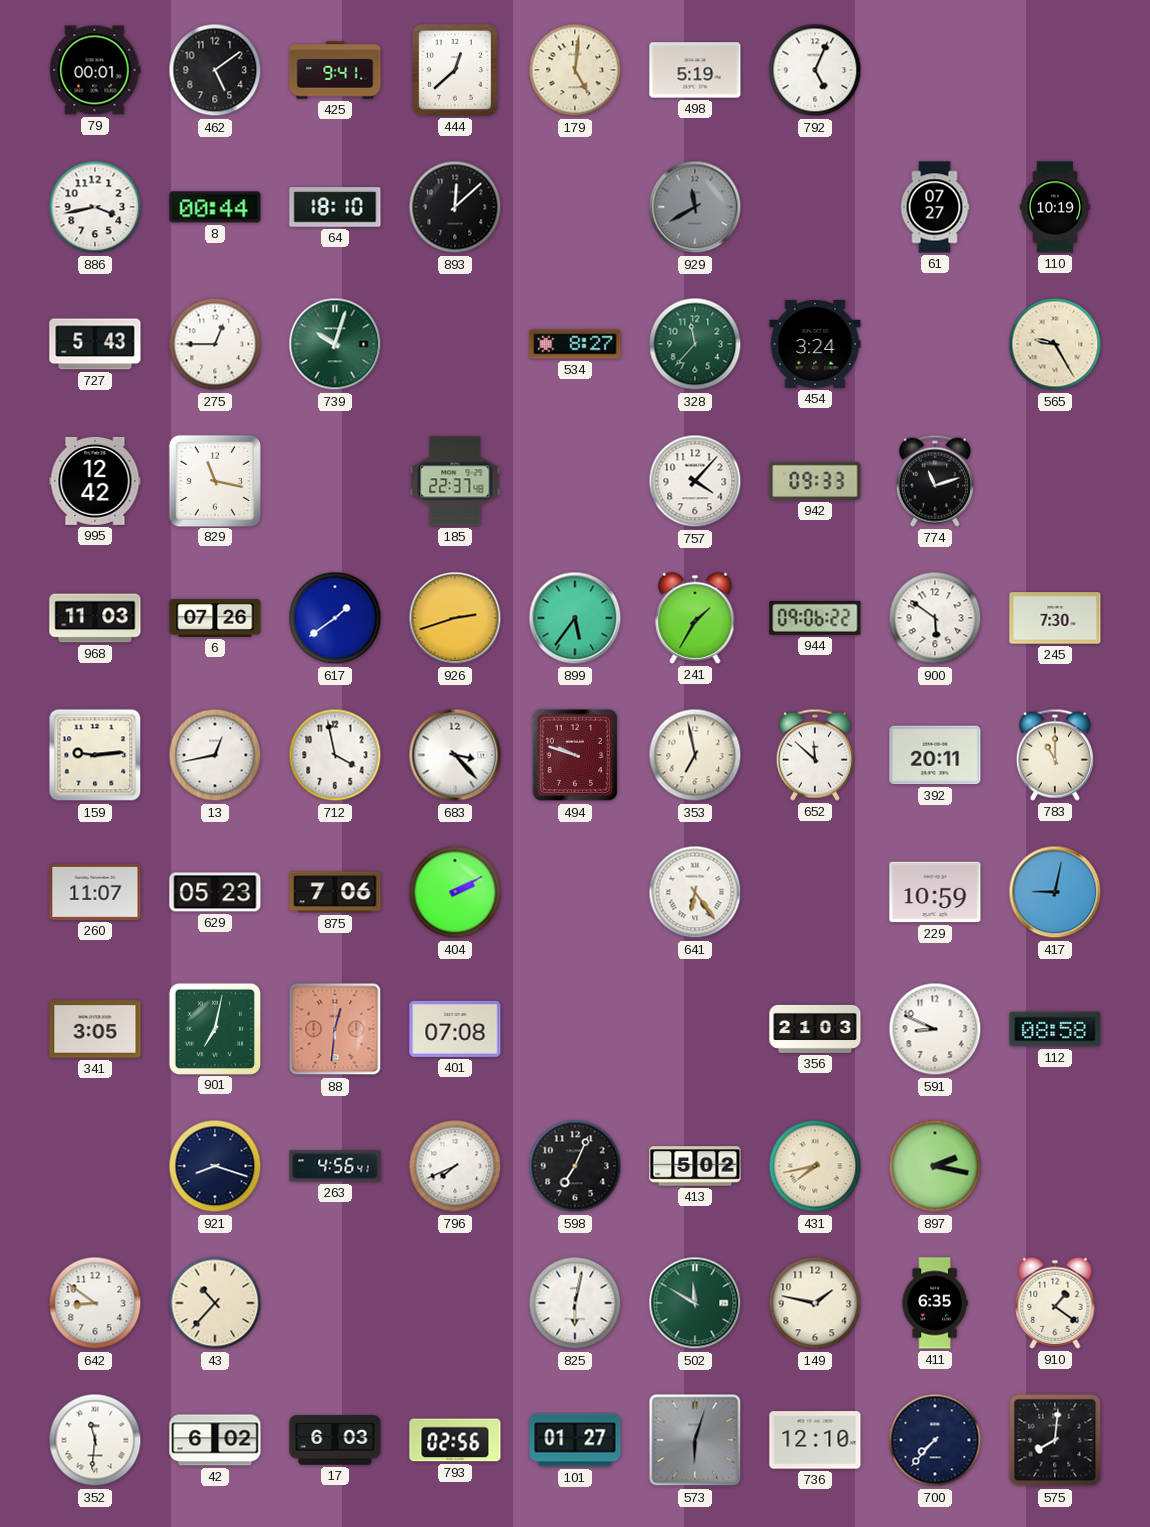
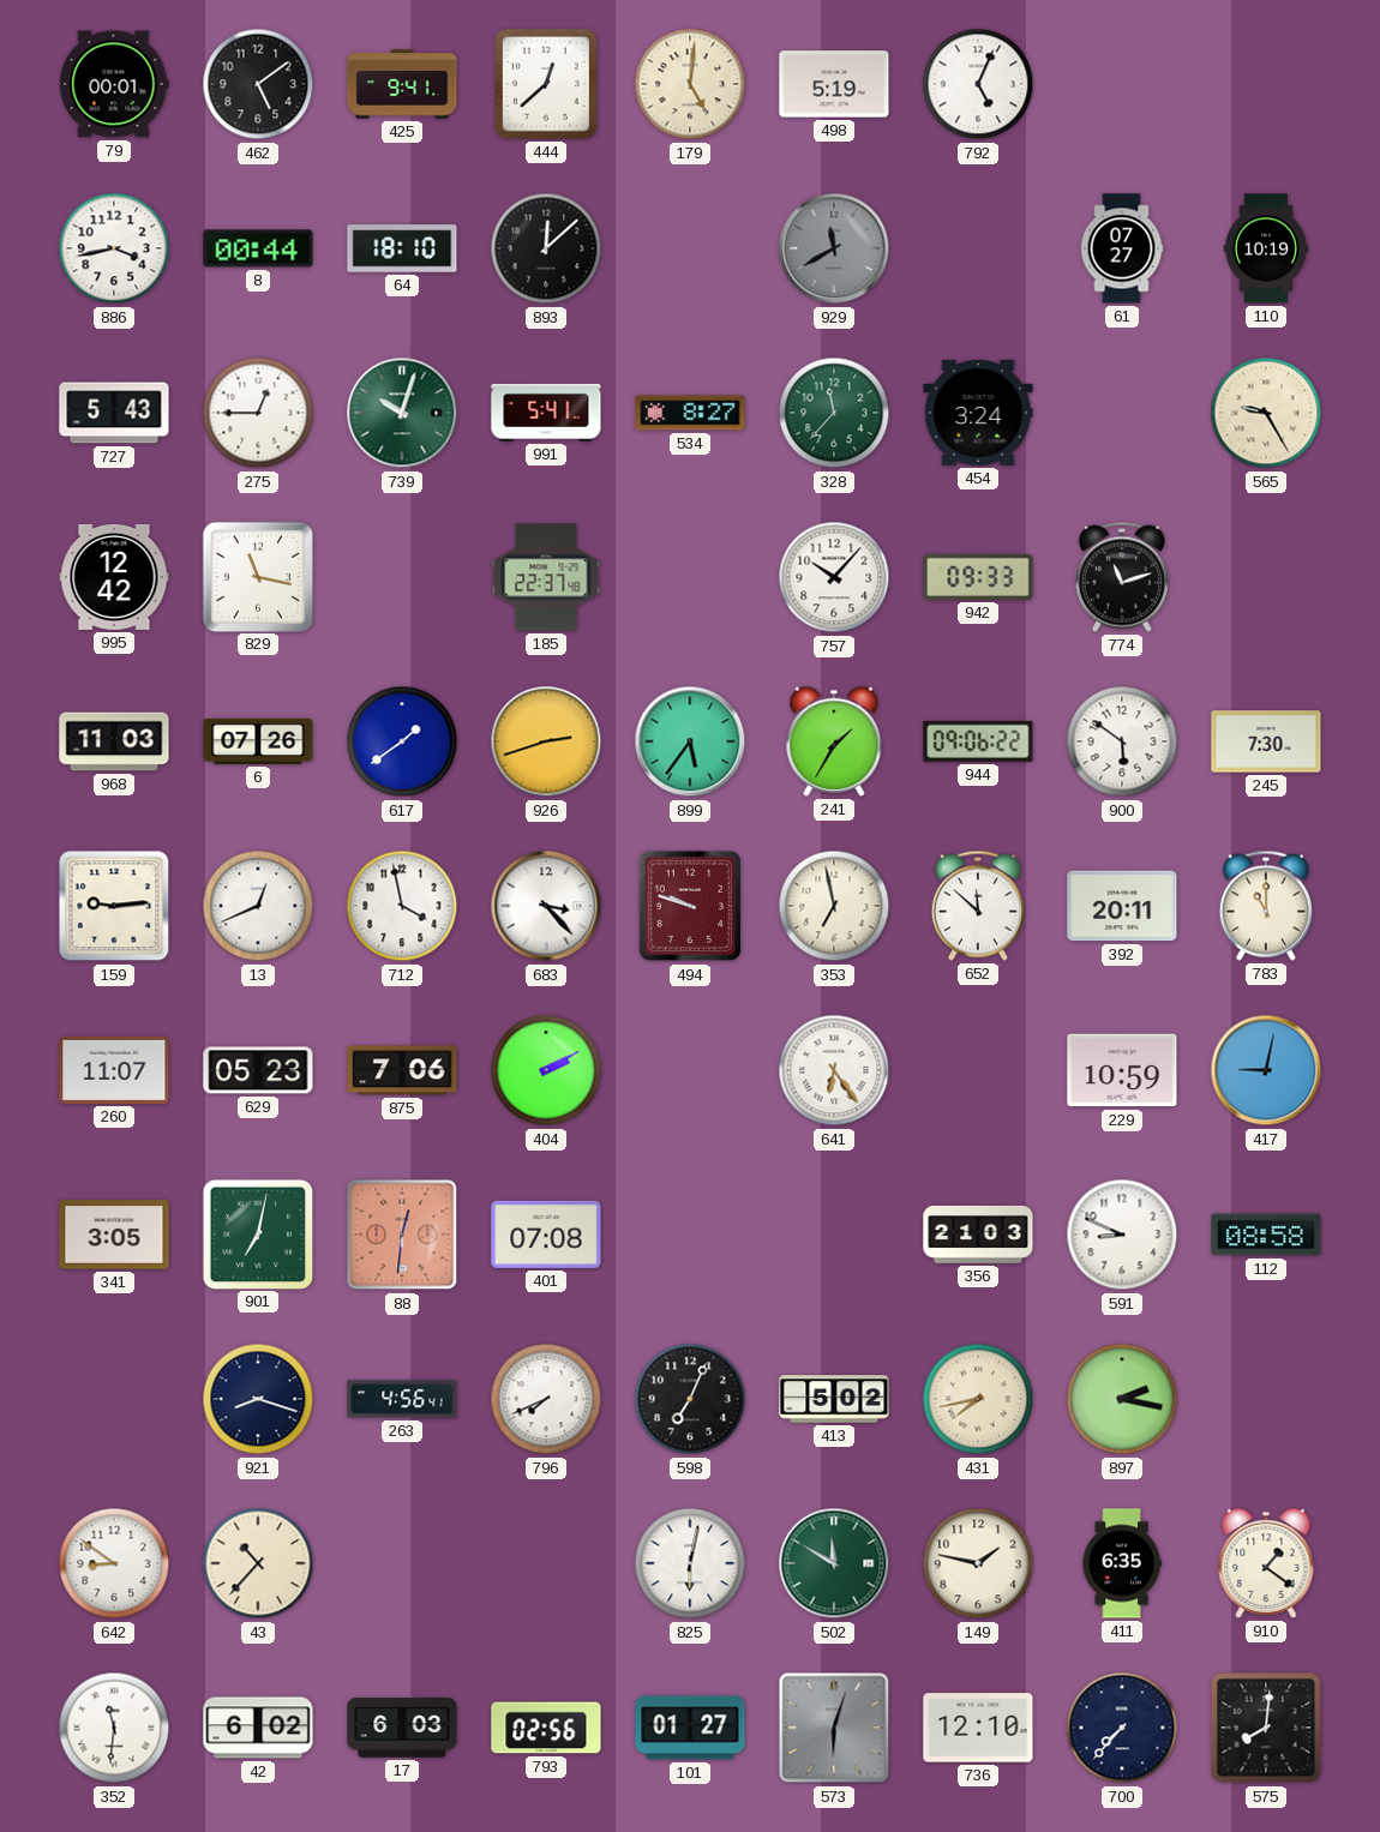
991: none -> 5:41 (546, 413)
757: 4:07 -> 10:07 (834, 577)
13: 12:43 -> 12:41 (258, 906)
